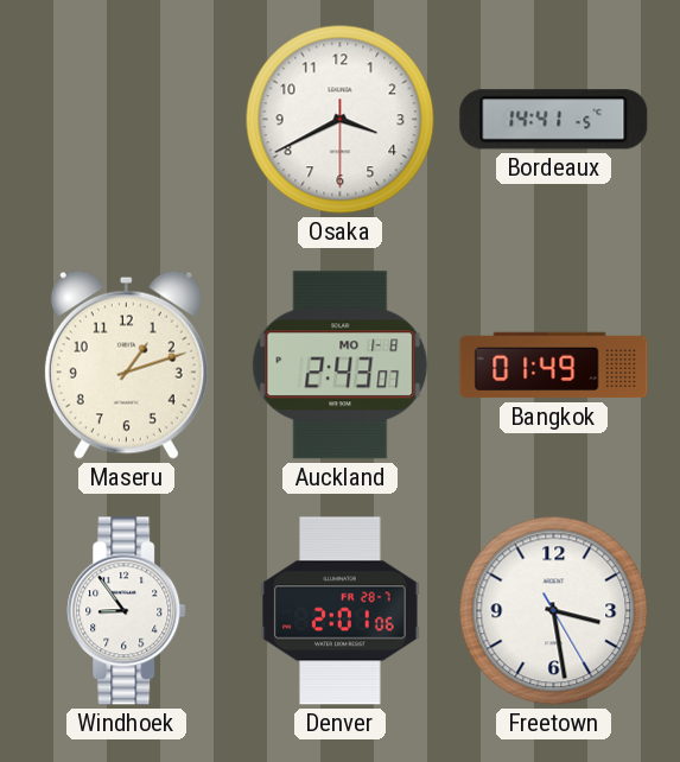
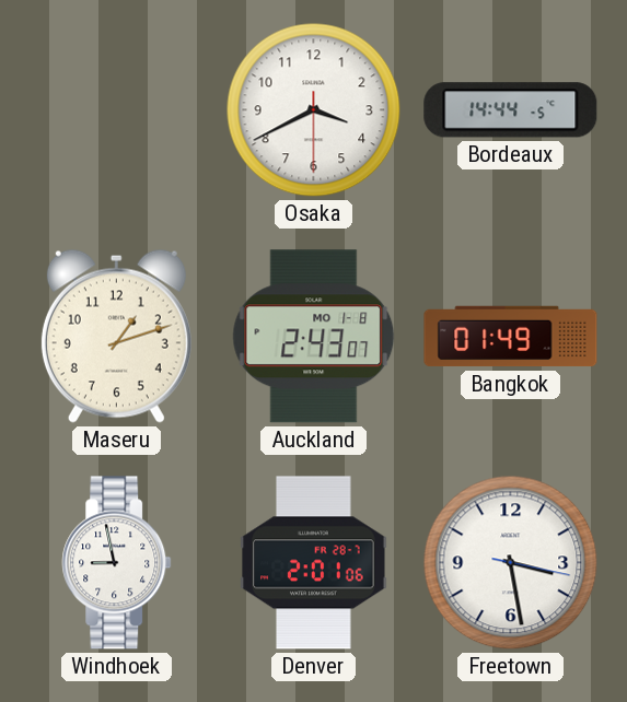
Bordeaux: 14:41 -> 14:44 (511, 110)
Windhoek: 8:54 -> 8:58 (117, 563)
Freetown: 3:28:25 -> 3:28:17 (511, 563)
